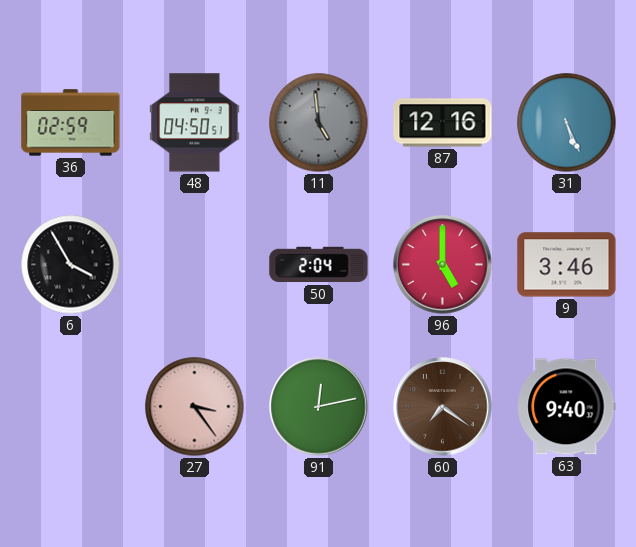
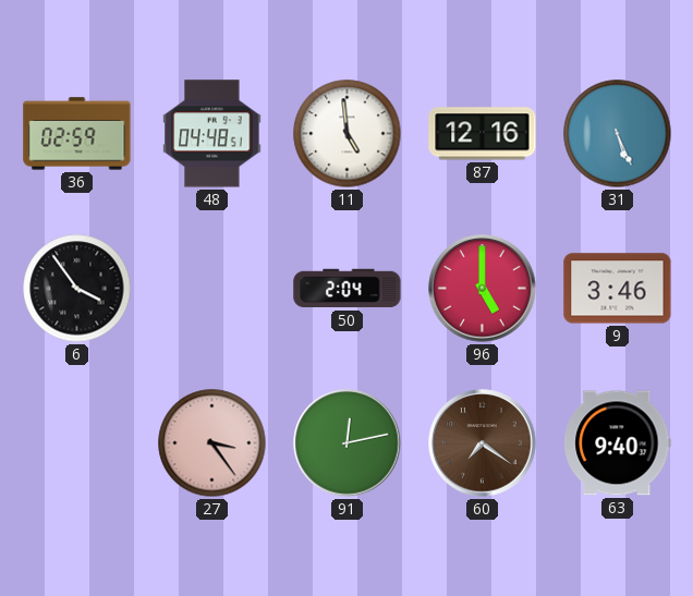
48: 04:50 -> 04:48 (212, 134)
11 dial: grey -> white (348, 134)
6: 3:55 -> 3:54 (77, 289)
